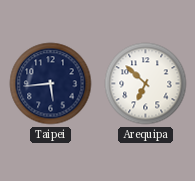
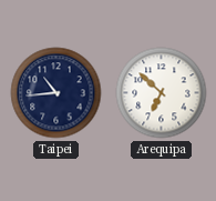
Taipei: 5:44 -> 10:44 (56, 93)
